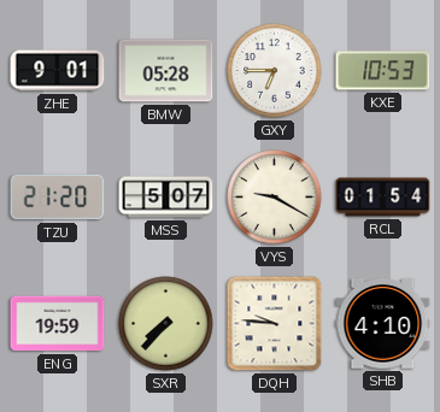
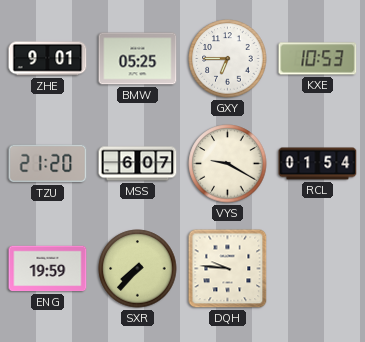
BMW: 05:28 -> 05:25 (138, 59)
MSS: 5:07 -> 6:07 (138, 164)
SHB: 4:10 -> none (383, 324)
